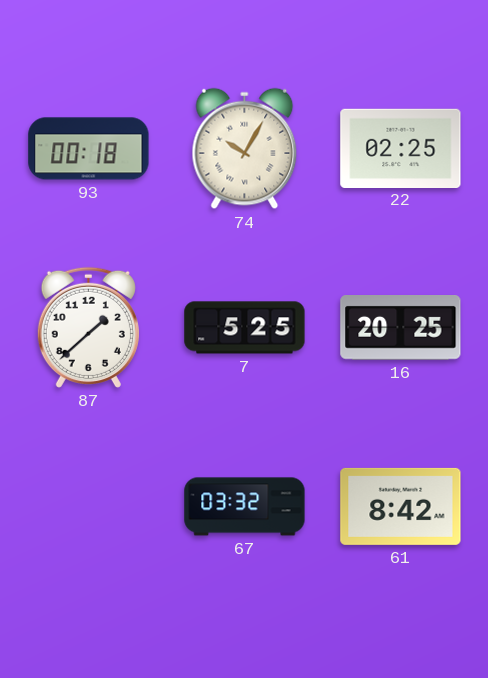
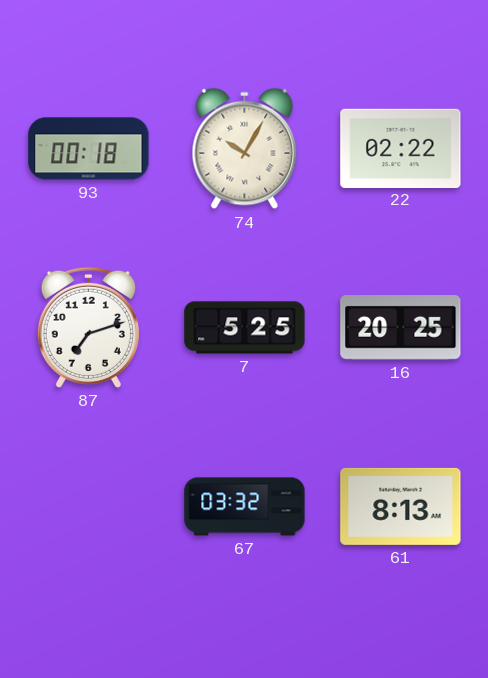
22: 02:25 -> 02:22 (401, 148)
87: 1:38 -> 7:12 (88, 327)
61: 8:42 -> 8:13 (401, 506)
